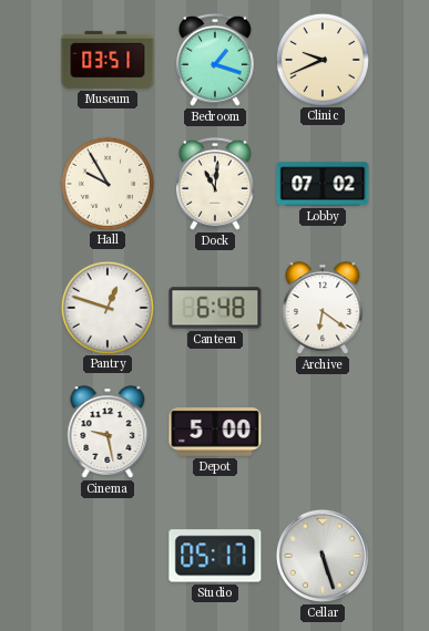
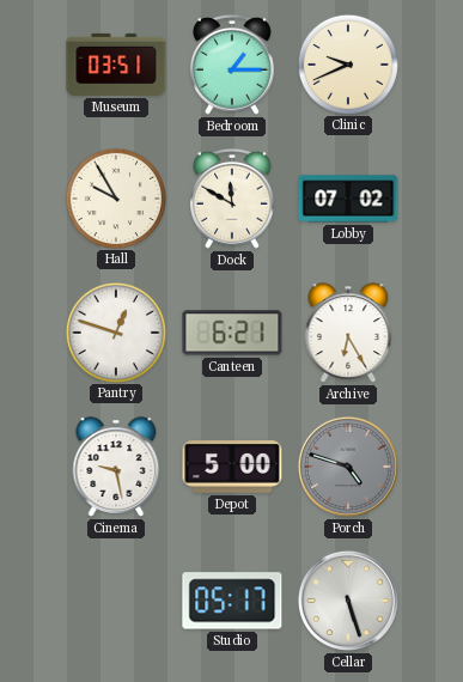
Bedroom: 1:18 -> 1:15 (233, 65)
Dock: 11:01 -> 11:50 (233, 199)
Canteen: 6:48 -> 6:21 (232, 333)
Archive: 6:21 -> 6:25 (348, 333)
Porch: none -> 4:48 (348, 467)
